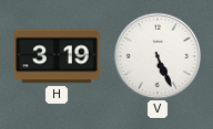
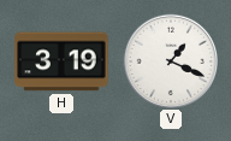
V: 5:26 -> 1:19 (170, 60)
